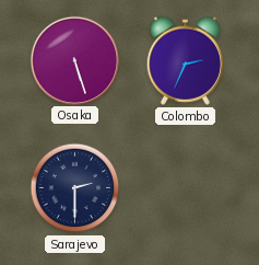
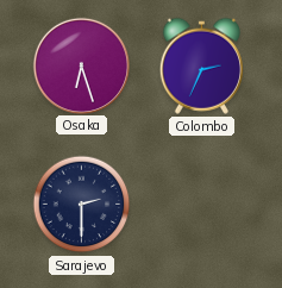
Osaka: 5:27 -> 6:27 (81, 65)
